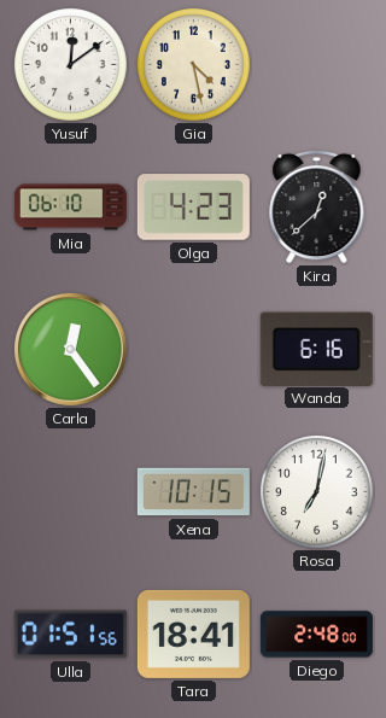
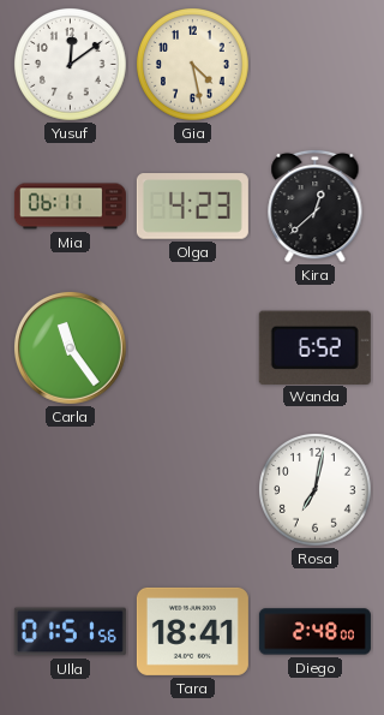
Mia: 06:10 -> 06:11 (70, 207)
Carla: 12:24 -> 11:24 (70, 347)
Wanda: 6:16 -> 6:52 (314, 347)
Xena: 10:15 -> none (193, 492)
